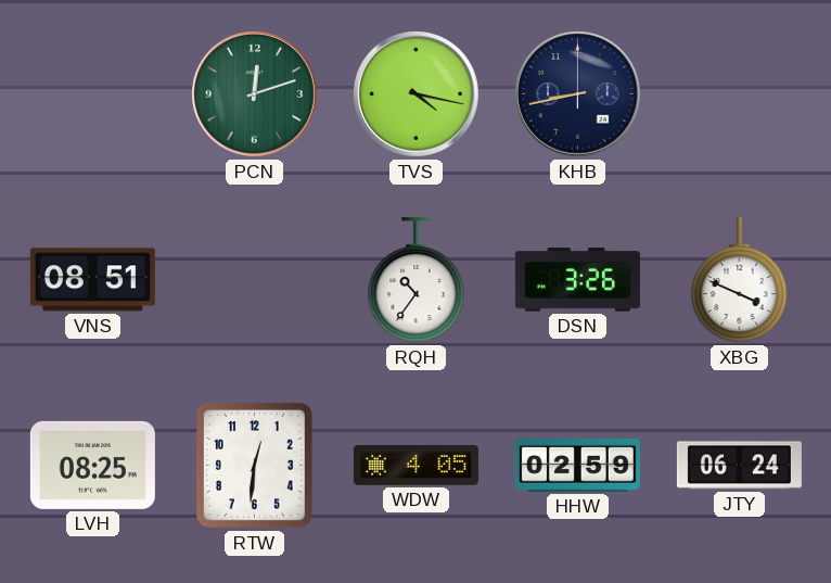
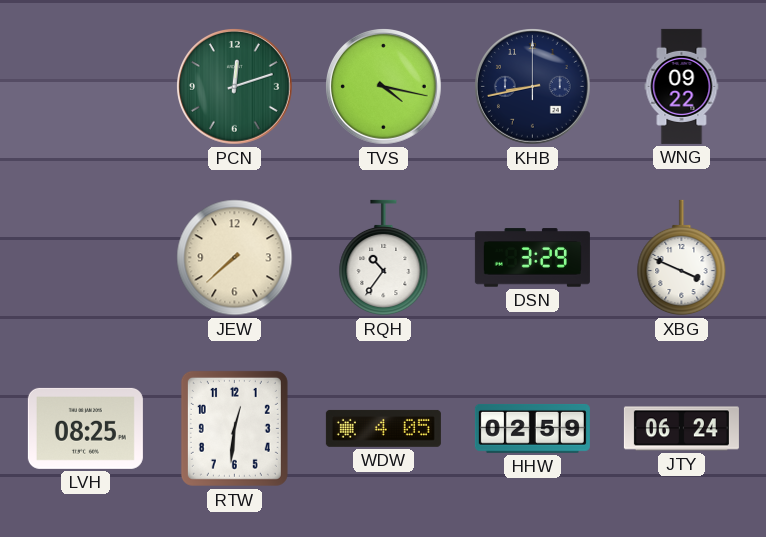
WNG: none -> 09:22 (682, 86)
VNS: 08:51 -> none (92, 280)
JEW: none -> 7:38 (235, 258)
DSN: 3:26 -> 3:29 (532, 258)
